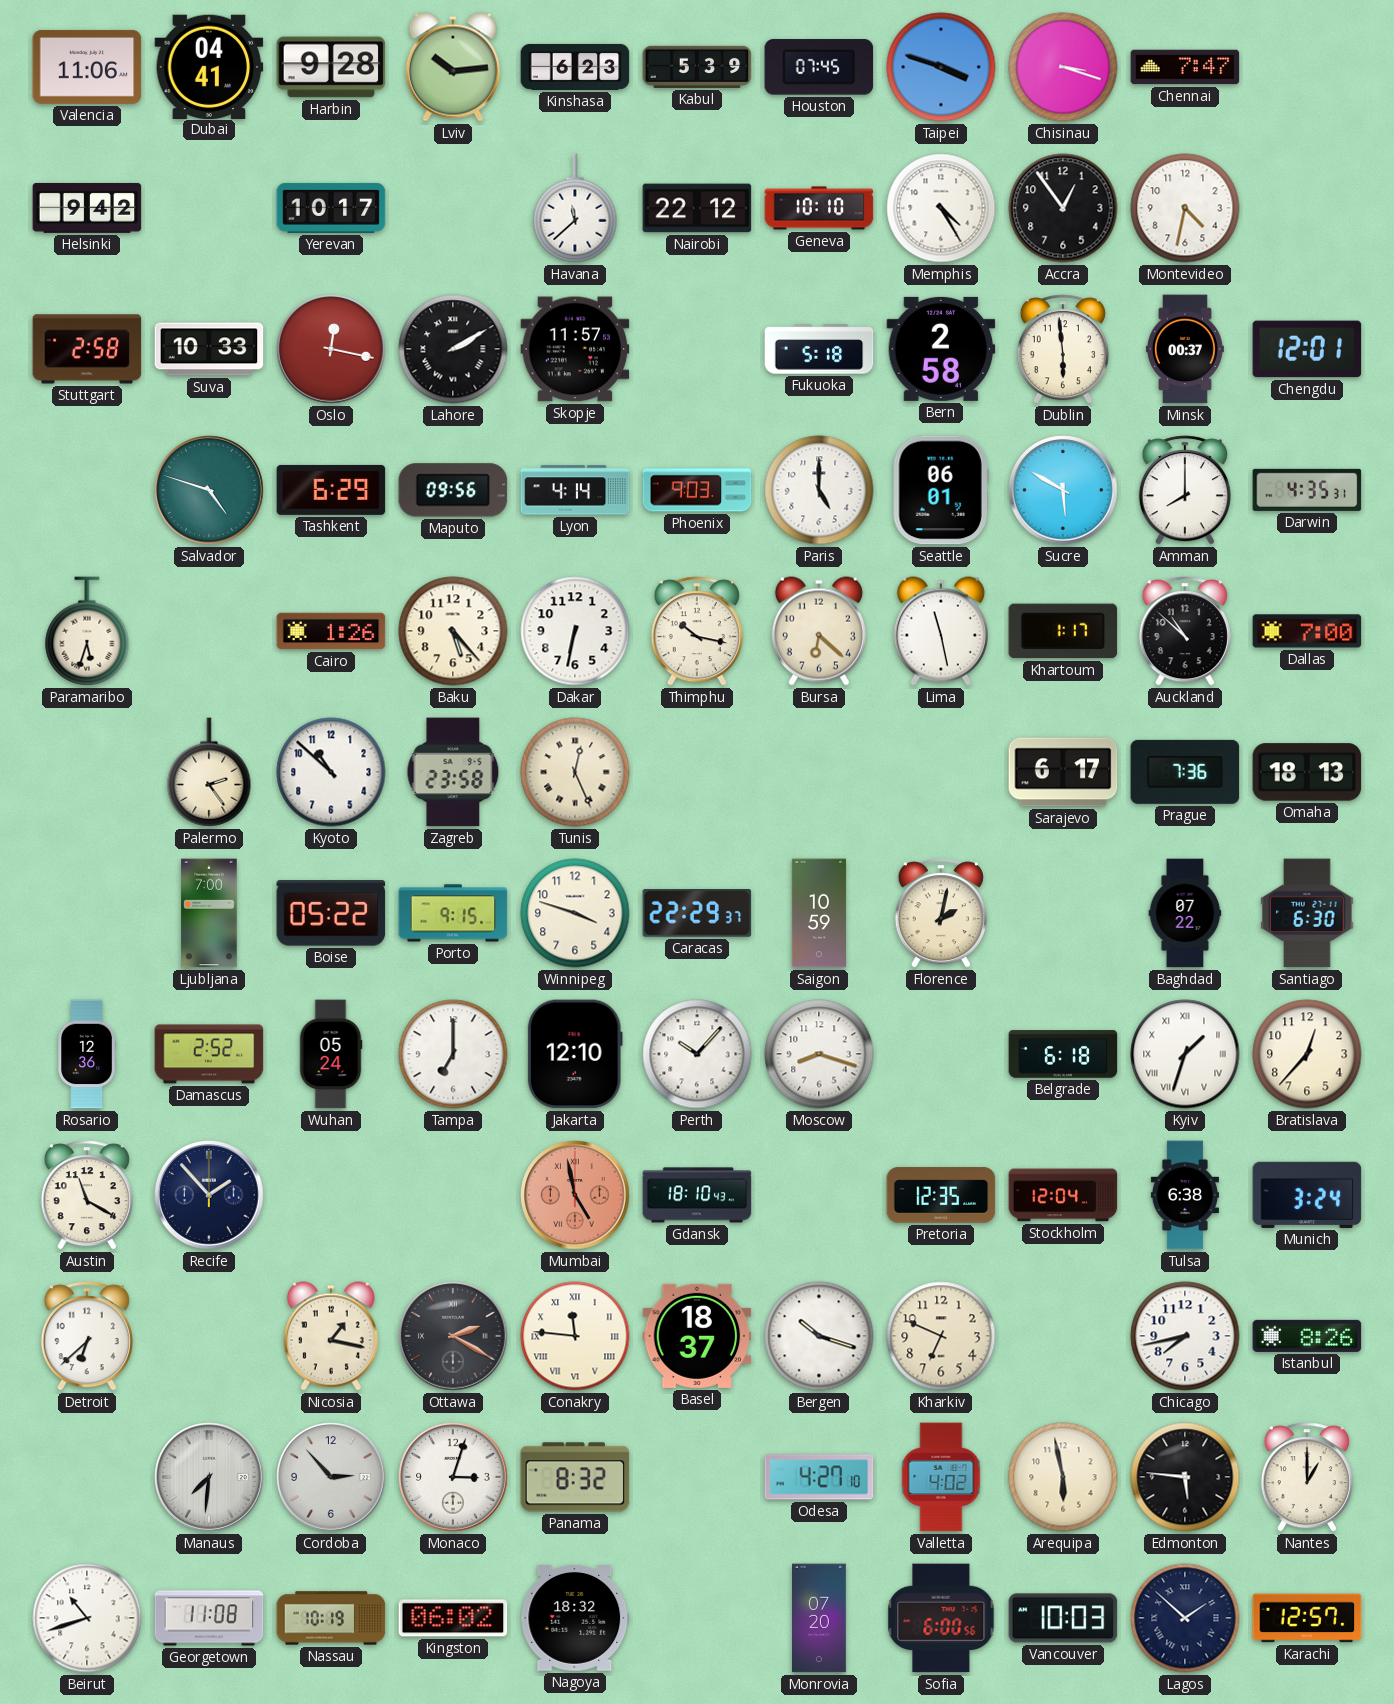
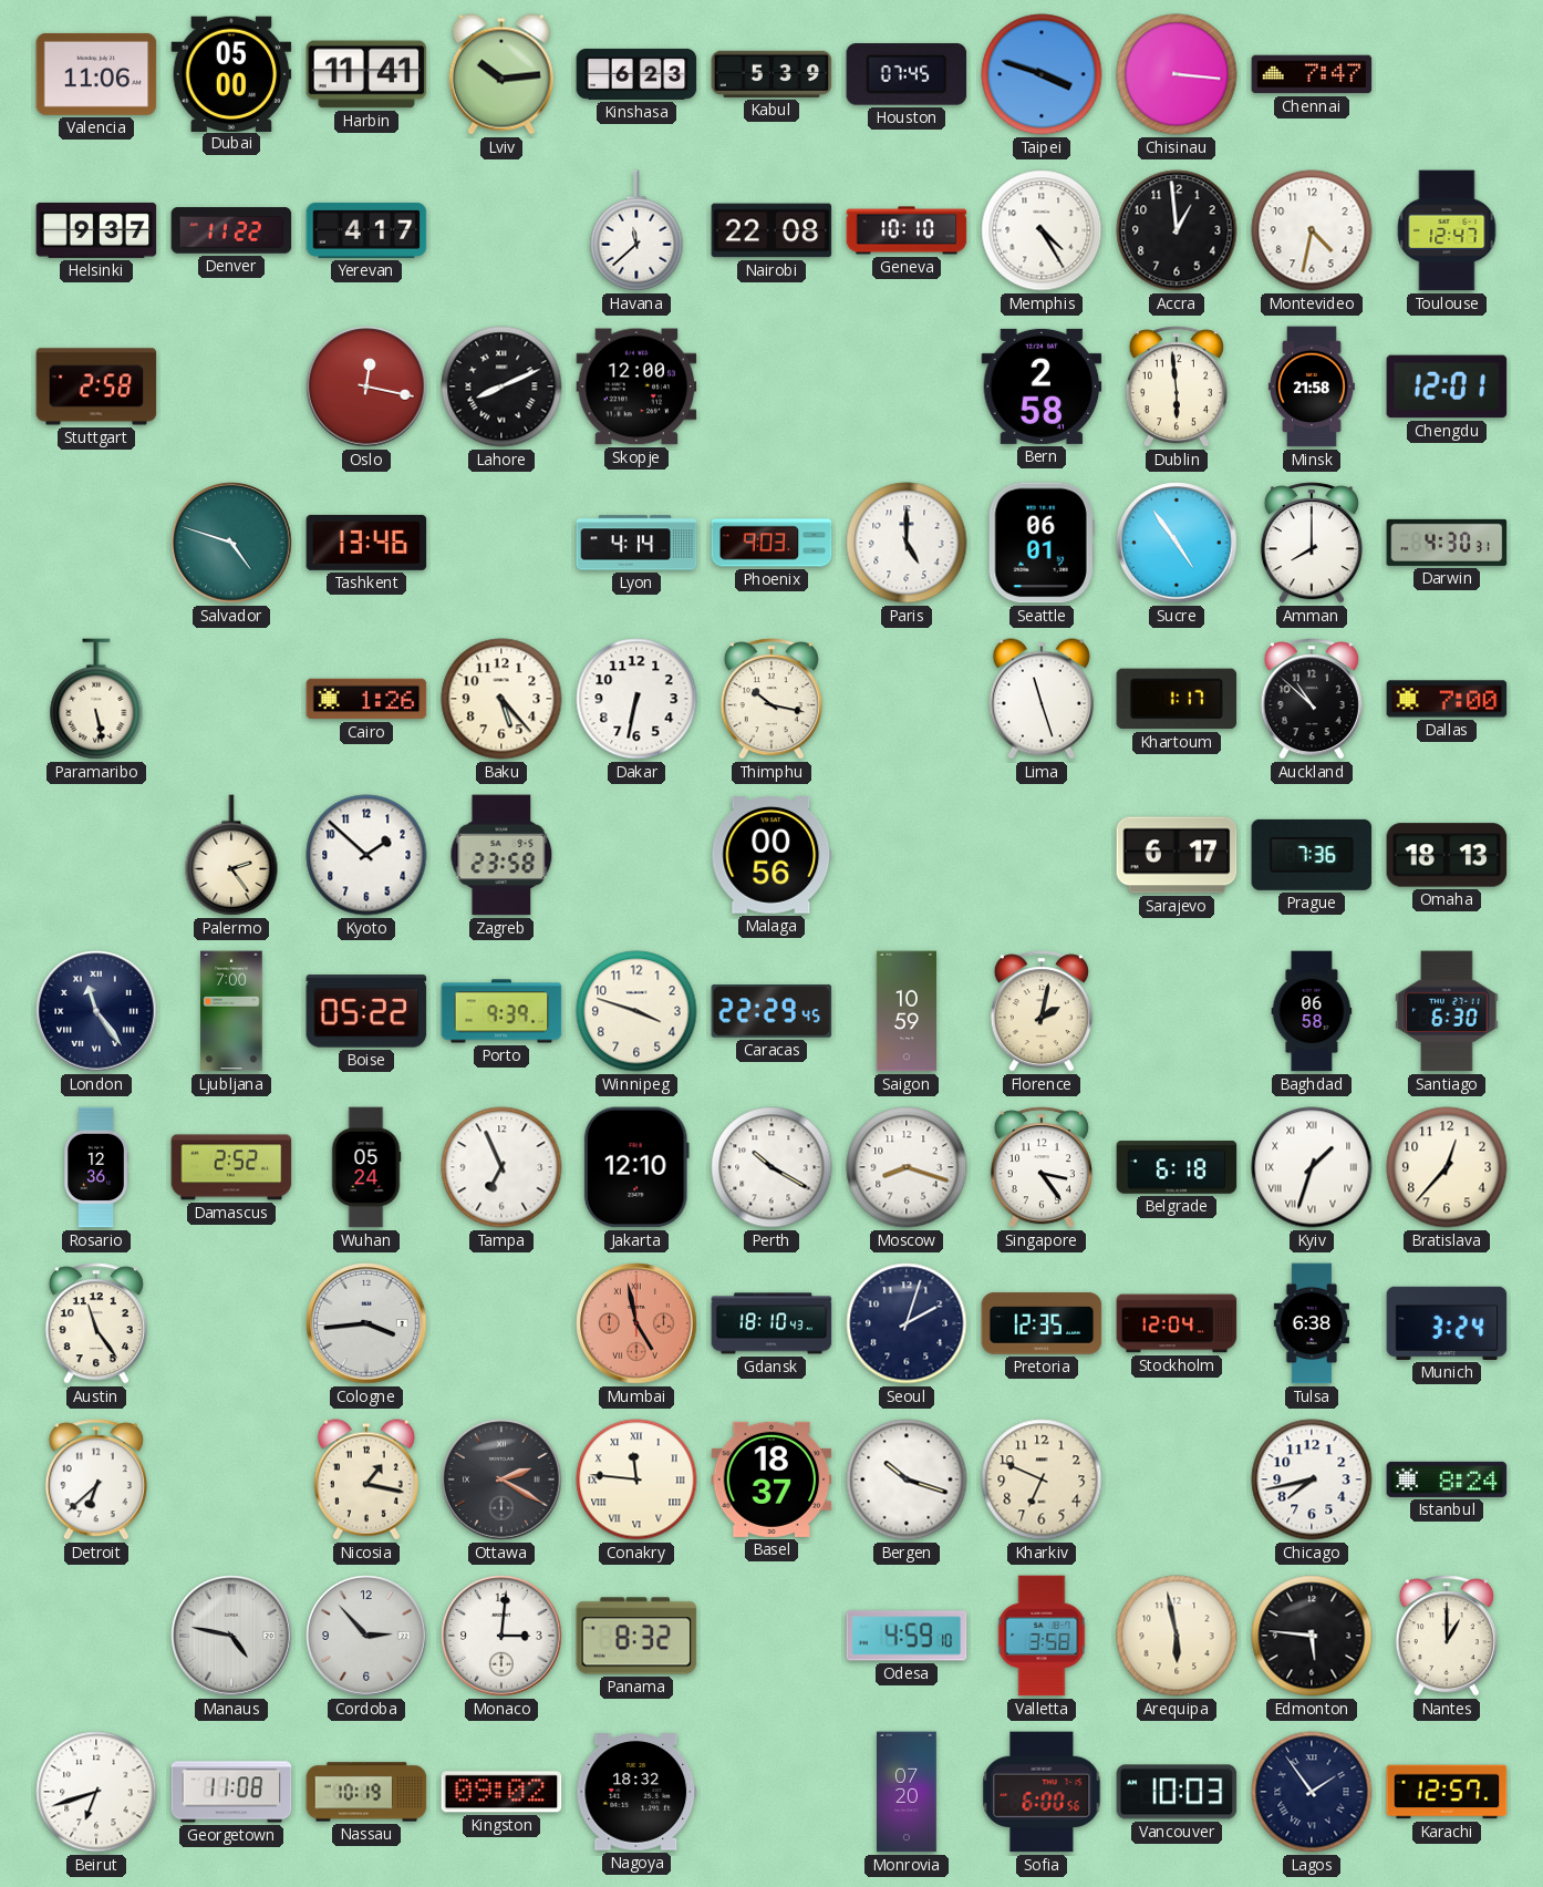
Dubai: 04:41 -> 05:00 (231, 73)
Harbin: 9:28 -> 11:41 (366, 74)
Chisinau: 3:18 -> 3:16 (1177, 74)
Helsinki: 9:42 -> 9:37 (96, 230)
Denver: none -> 11:22 (231, 230)
Yerevan: 10:17 -> 4:17 (366, 230)
Nairobi: 22:12 -> 22:08 (771, 230)
Accra: 12:54 -> 12:59 (1177, 230)
Toulouse: none -> 12:47 (1447, 230)
Suva: 10:33 -> none (209, 349)
Lahore: 2:10 -> 8:11 (501, 386)
Skopje: 11:57 -> 12:00 (636, 386)
Fukuoka: 5:18 -> none (819, 349)
Minsk: 00:37 -> 21:58 (1312, 386)
Tashkent: 6:29 -> 13:46 (366, 543)
Maputo: 09:56 -> none (453, 490)
Sucre: 5:50 -> 4:54 (1177, 543)
Darwin: 4:35 -> 4:30 (1447, 543)
Paramaribo: 5:33 -> 5:28 (96, 699)
Bursa: 6:22 -> none (819, 631)
Lima: 11:28 -> 11:27 (1042, 699)
Kyoto: 10:52 -> 1:52 (366, 855)
Tunis: 12:26 -> none (575, 772)
Malaga: none -> 00:56 (771, 856)
London: none -> 11:24 (96, 1011)
Porto: 9:15 -> 9:39 (501, 1011)
Caracas: 22:29:37 -> 22:29:45 (771, 1011)
Baghdad: 07:22 -> 06:58 (1312, 1011)
Tampa: 7:00 -> 6:56 (501, 1167)
Perth: 10:07 -> 10:20 (771, 1167)
Singapore: none -> 3:24 (1042, 1167)
Austin: 11:20 -> 11:24 (96, 1323)
Recife: 1:53 -> none (209, 1195)
Cologne: none -> 3:44 (366, 1323)
Seoul: none -> 2:03 (907, 1323)
Istanbul: 8:26 -> 8:24 (1447, 1479)
Manaus: 7:31 -> 4:47 (231, 1636)
Monaco: 3:03 -> 3:01 (501, 1636)
Odesa: 4:27 -> 4:59 (907, 1636)
Valletta: 4:02 -> 3:58 (1042, 1636)
Beirut: 10:42 -> 6:42 (96, 1792)
Kingston: 06:02 -> 09:02 (501, 1792)
Lagos: 1:52 -> 1:54 (1312, 1792)
